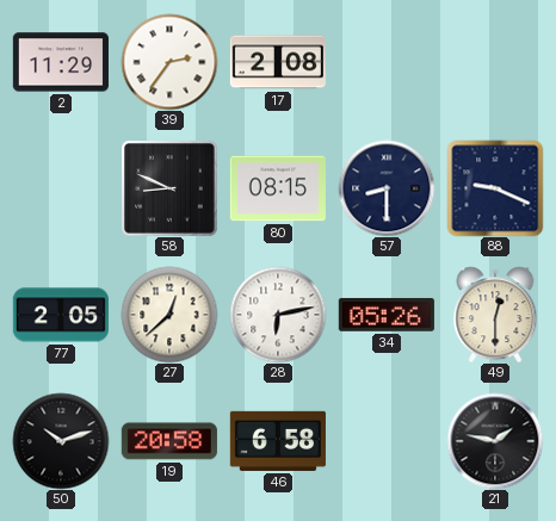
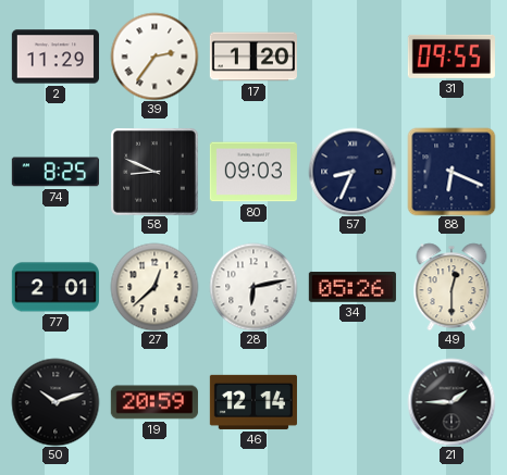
17: 2:08 -> 1:20 (253, 57)
31: none -> 09:55 (452, 57)
74: none -> 8:25 (55, 172)
80: 08:15 -> 09:03 (253, 172)
57: 8:30 -> 8:34 (353, 172)
88: 9:19 -> 6:19 (452, 172)
77: 2:05 -> 2:01 (55, 287)
19: 20:58 -> 20:59 (154, 402)
46: 6:58 -> 12:14 (253, 402)
21: 1:47 -> 1:45 (452, 402)
